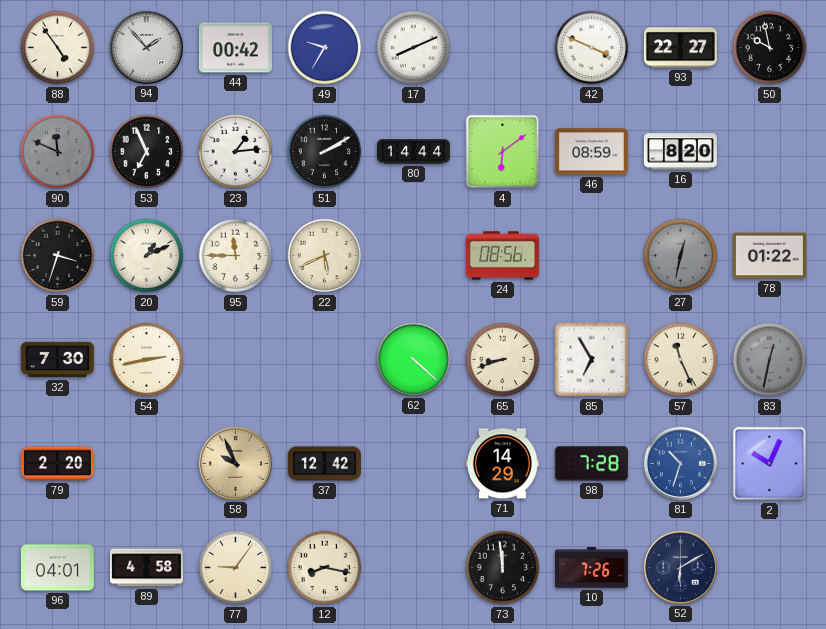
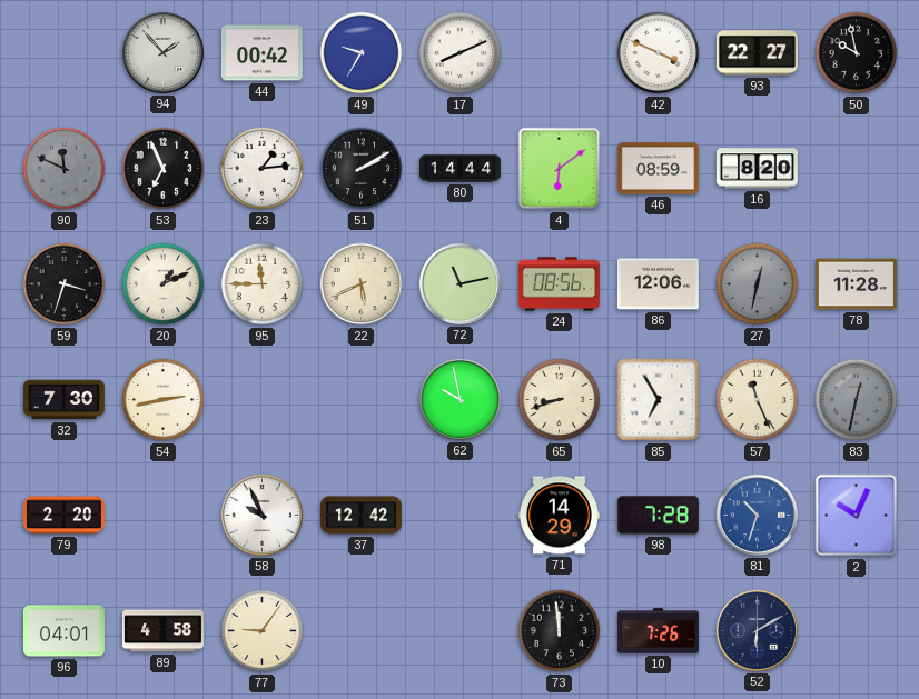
88: 4:54 -> none (58, 48)
72: none -> 11:13 (459, 283)
86: none -> 12:06 (658, 284)
78: 01:22 -> 11:28 (856, 284)
62: 4:22 -> 9:58 (459, 399)
58 dial: champagne -> white (261, 515)
12: 8:17 -> none (325, 568)
